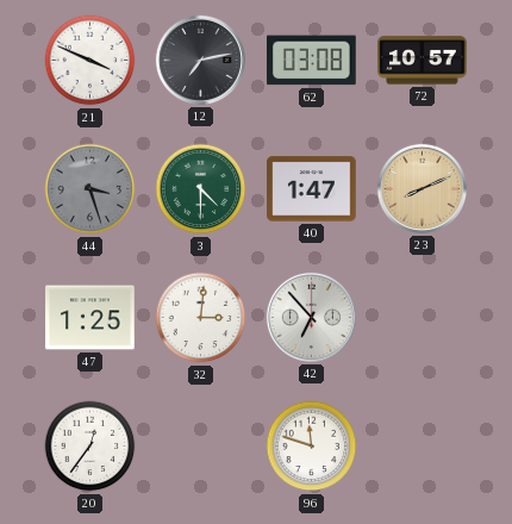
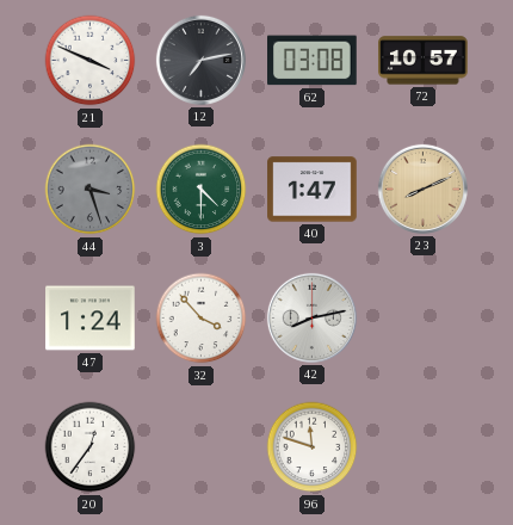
47: 1:25 -> 1:24 (91, 319)
32: 3:01 -> 3:53 (202, 319)
42: 6:53 -> 8:13 (311, 317)
